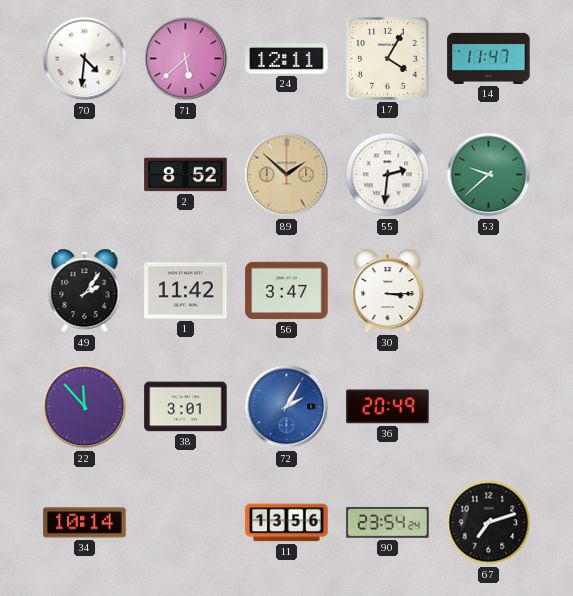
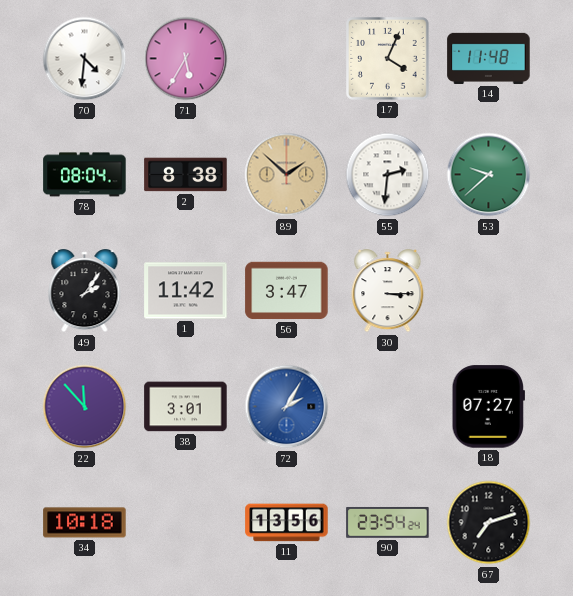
71: 5:38 -> 5:35 (186, 59)
24: 12:11 -> none (287, 59)
17: 4:05 -> 4:04 (388, 59)
14: 11:47 -> 11:48 (489, 58)
78: none -> 08:04 (85, 175)
2: 8:52 -> 8:38 (186, 175)
36: 20:49 -> none (388, 407)
18: none -> 07:27 (488, 407)
34: 10:14 -> 10:18 (85, 523)
